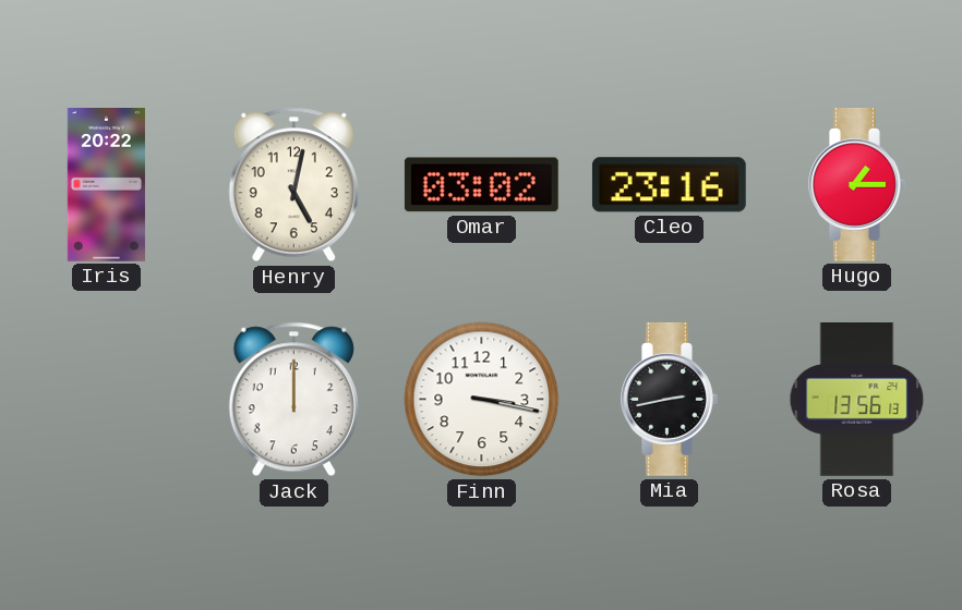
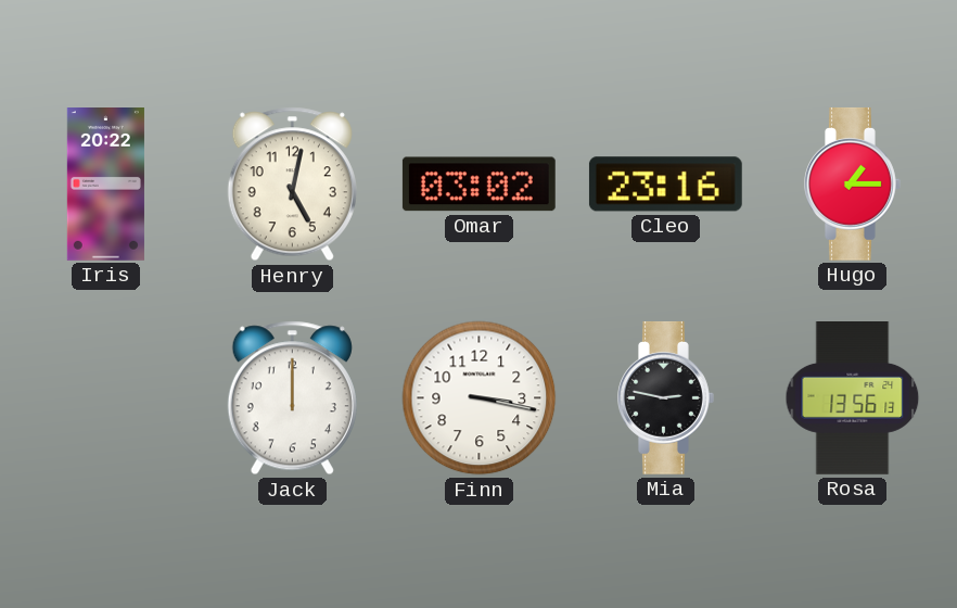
Mia: 2:43 -> 2:47 (666, 397)
